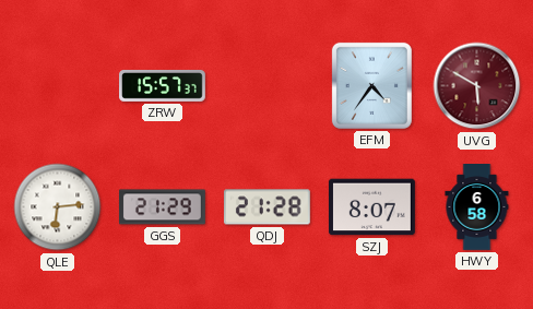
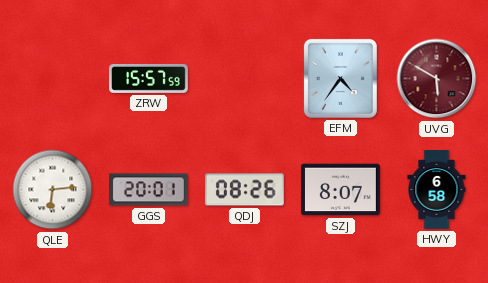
ZRW: 15:57:37 -> 15:57:59 (149, 78)
GGS: 21:29 -> 20:01 (148, 190)
QDJ: 21:28 -> 08:26 (244, 190)
